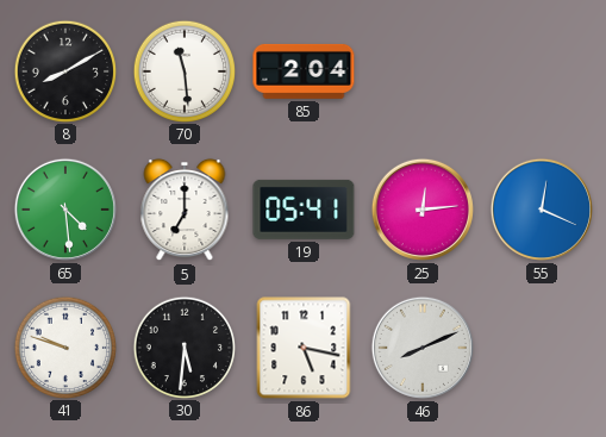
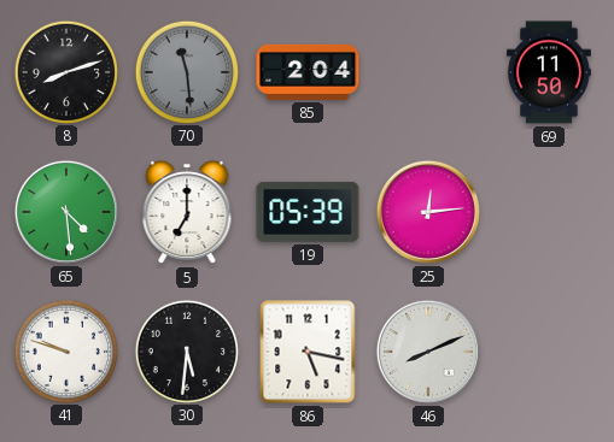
8: 8:10 -> 8:12 (65, 71)
70 dial: white -> grey (186, 71)
69: none -> 11:50 (549, 72)
19: 05:41 -> 05:39 (308, 212)
55: 12:19 -> none (542, 210)
